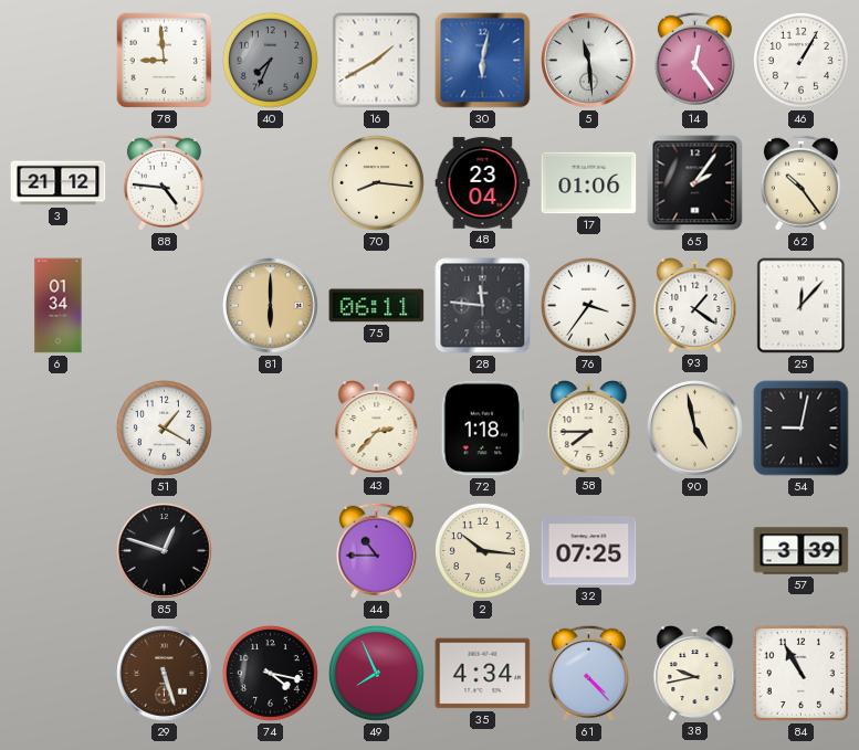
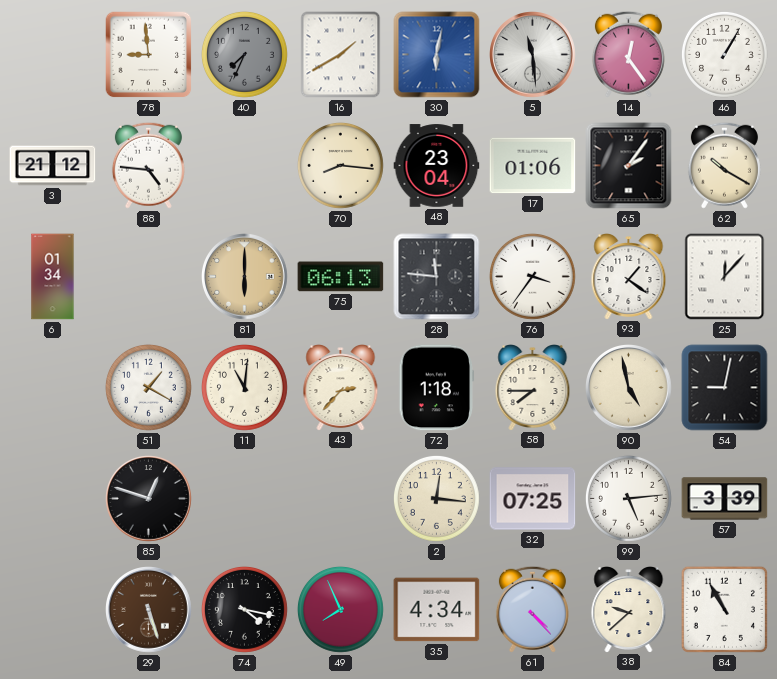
62: 10:24 -> 10:20 (724, 165)
75: 06:11 -> 06:13 (341, 277)
11: none -> 11:01 (244, 387)
44: 10:45 -> none (376, 550)
2: 10:16 -> 12:16 (436, 498)
99: none -> 5:14 (628, 498)
38: 9:43 -> 9:38 (629, 610)
